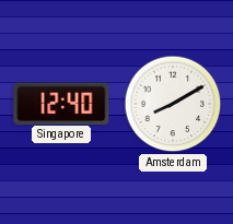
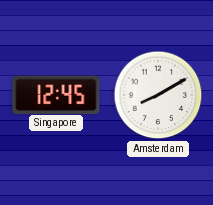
Singapore: 12:40 -> 12:45 (56, 94)
